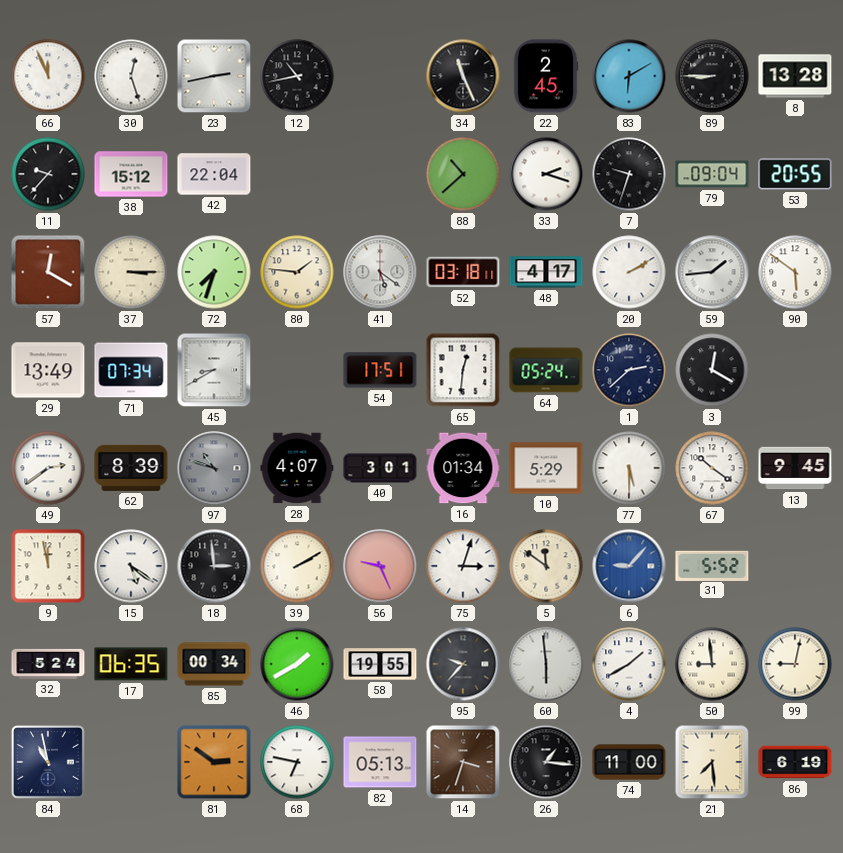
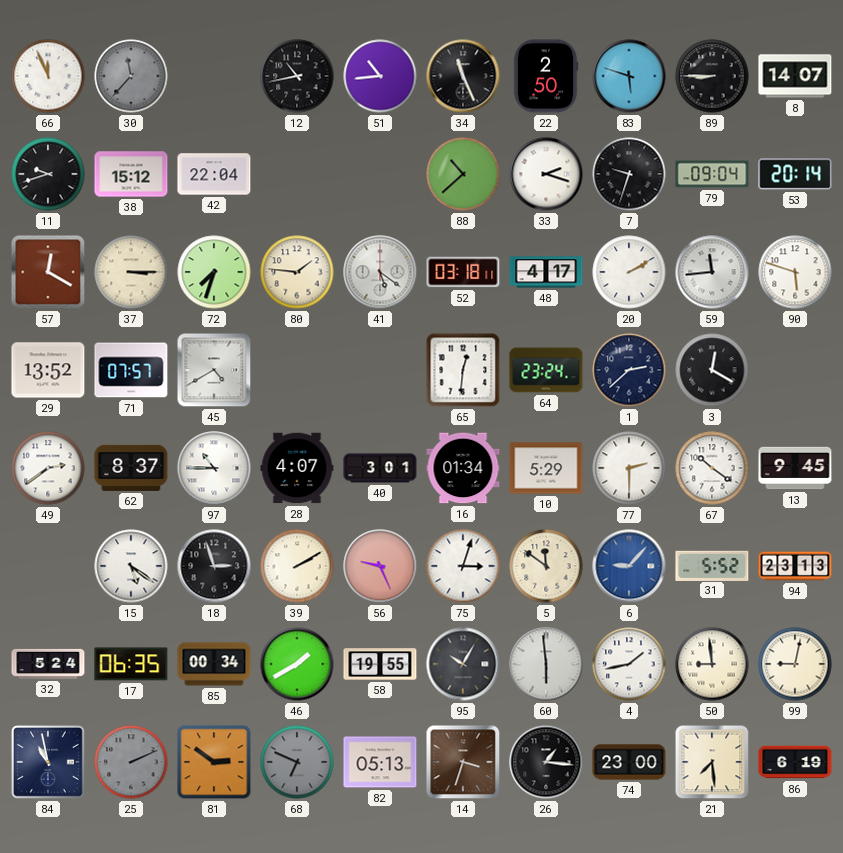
30: 12:27 -> 11:37 (131, 76)
30 dial: white -> grey (131, 76)
23: 2:43 -> none (214, 76)
51: none -> 10:44 (380, 76)
22: 2:45 -> 2:50 (546, 76)
83: 6:10 -> 5:48 (629, 76)
8: 13:28 -> 14:07 (795, 76)
11: 9:37 -> 9:42 (48, 174)
53: 20:55 -> 20:14 (795, 174)
59: 1:44 -> 11:44 (712, 272)
90: 5:51 -> 5:48 (795, 272)
29: 13:49 -> 13:52 (48, 370)
71: 07:34 -> 07:57 (131, 370)
45: 8:40 -> 4:40 (214, 370)
54: 17:51 -> none (380, 370)
64: 05:24 -> 23:24 (546, 370)
62: 8:39 -> 8:37 (131, 468)
97: 10:48 -> 10:45 (214, 468)
97 dial: grey -> white (214, 468)
77: 5:30 -> 2:30 (629, 468)
9: 11:58 -> none (48, 566)
18: 2:59 -> 2:57 (214, 566)
94: none -> 23:13 (795, 566)
95: 9:37 -> 10:05 (463, 664)
4: 1:40 -> 1:43 (629, 664)
25: none -> 2:11 (131, 762)
68: 6:47 -> 6:49 (297, 762)
68 dial: white -> grey (297, 762)
74: 11:00 -> 23:00 (629, 762)
